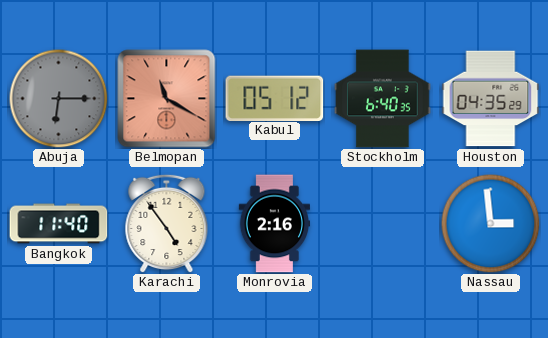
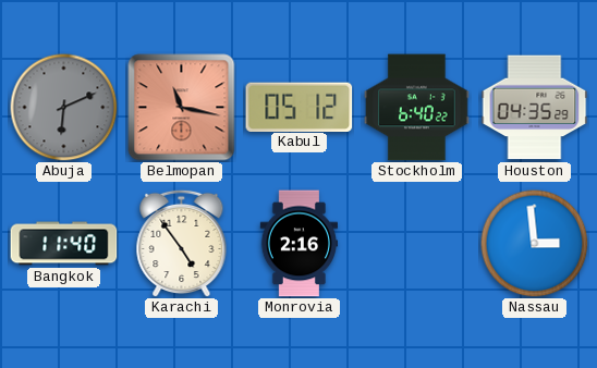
Abuja: 6:15 -> 6:11 (64, 108)
Belmopan: 11:20 -> 11:17 (182, 108)
Stockholm: 6:40:35 -> 6:40:22 (417, 108)
